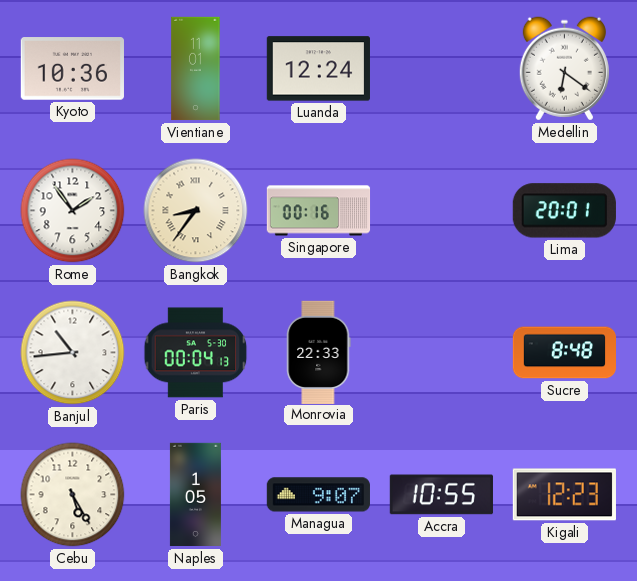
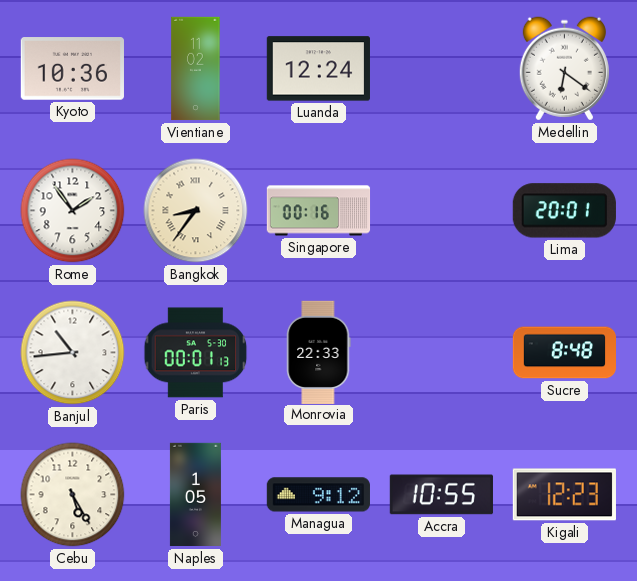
Vientiane: 11:01 -> 11:02 (196, 69)
Paris: 00:04 -> 00:01 (196, 353)
Managua: 9:07 -> 9:12 (318, 495)
